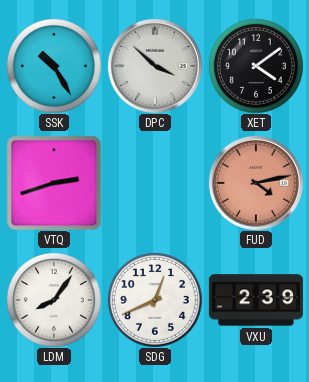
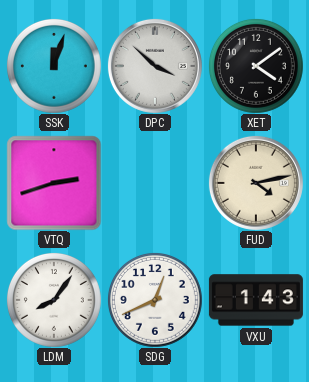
SSK: 10:25 -> 12:03 (54, 66)
FUD dial: salmon -> cream (256, 183)
VXU: 2:39 -> 1:43 (256, 300)
